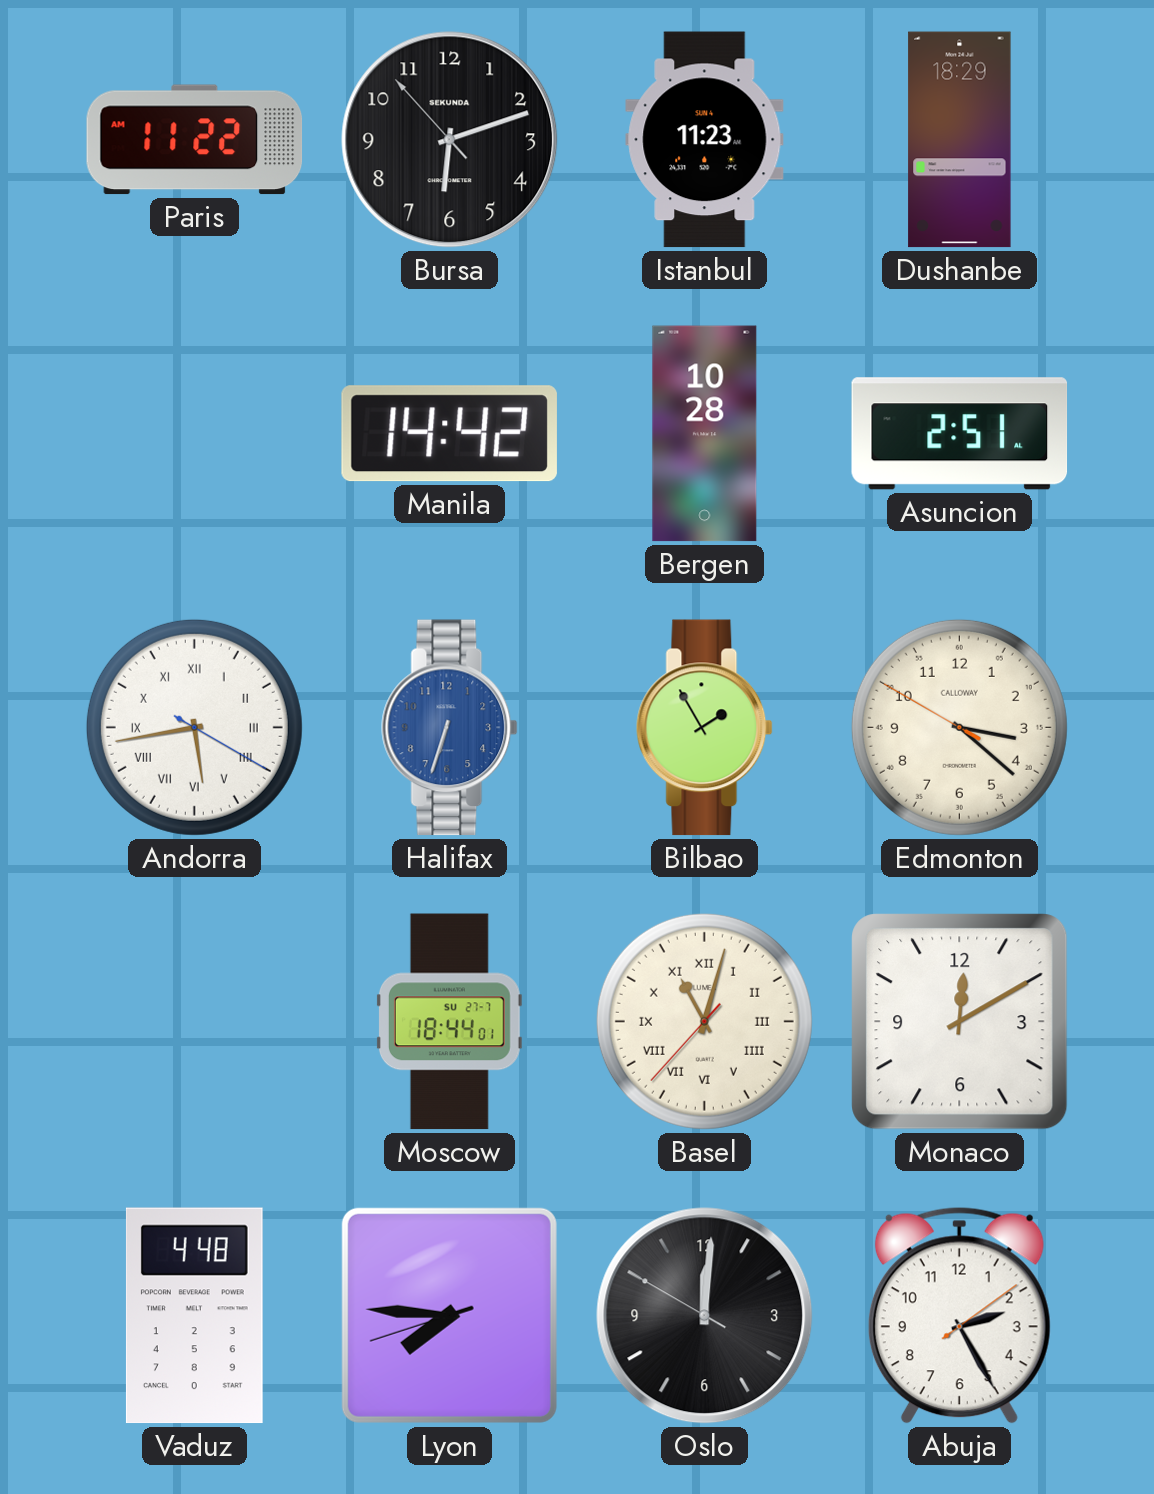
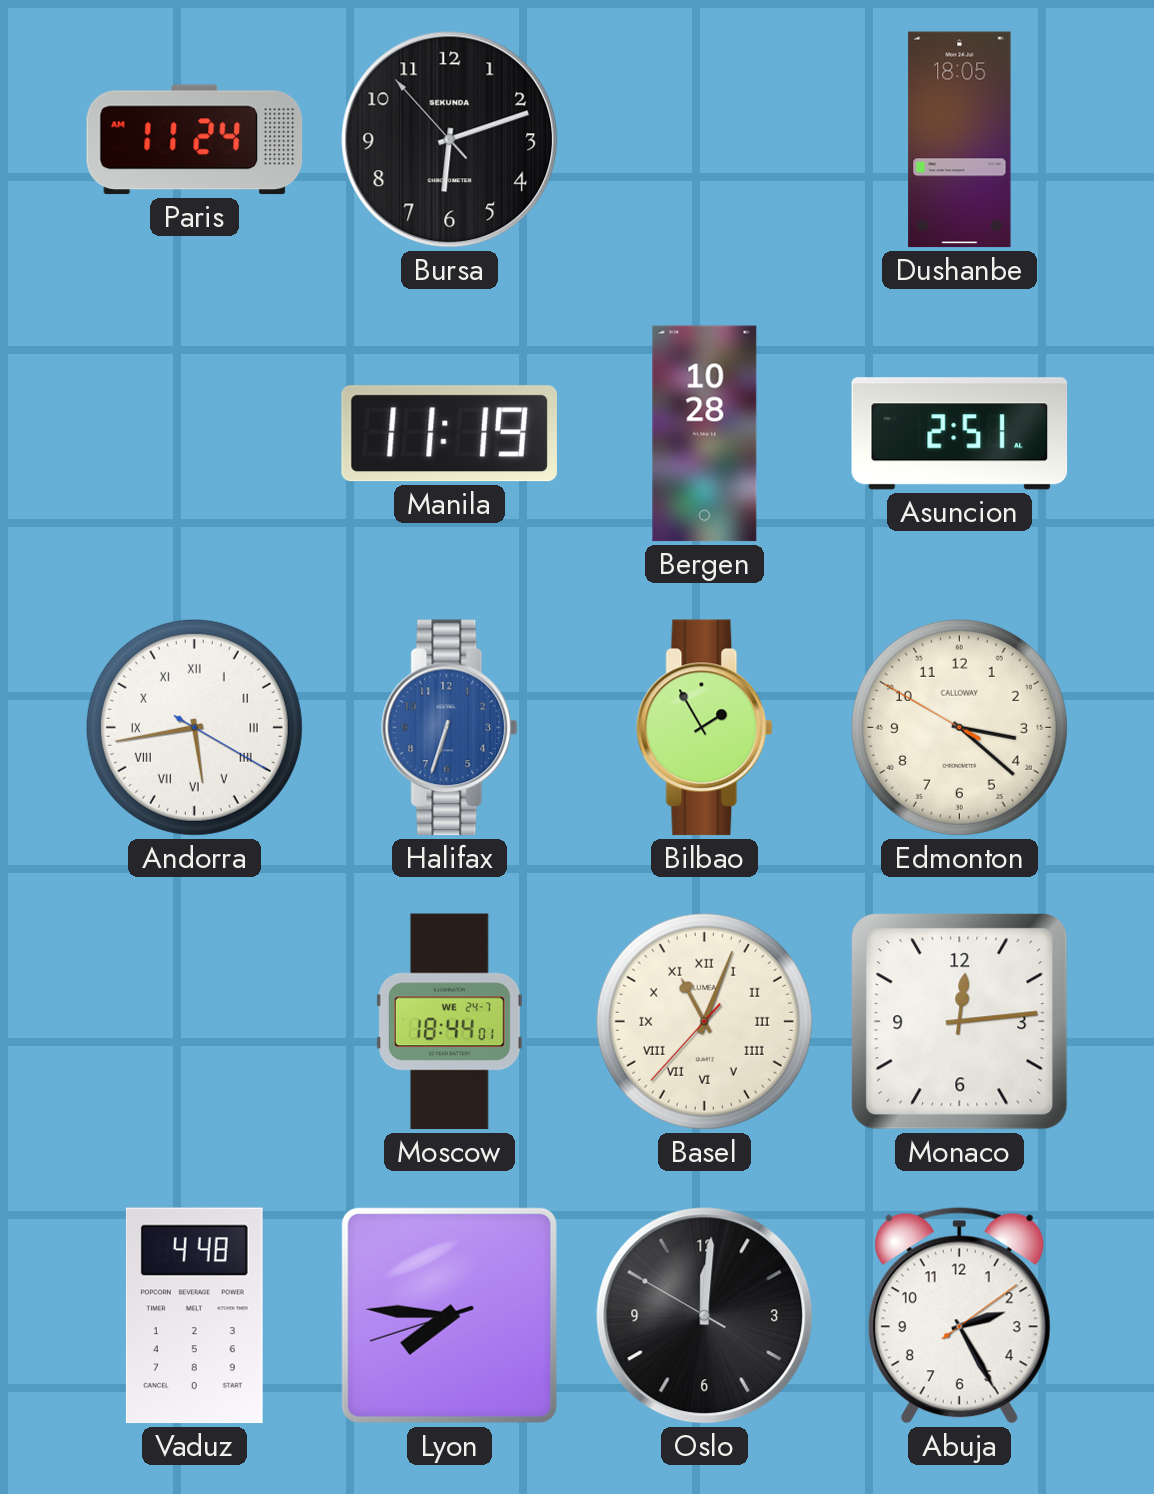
Paris: 11:22 -> 11:24 (195, 140)
Istanbul: 11:23 -> none (705, 140)
Dushanbe: 18:29 -> 18:05 (960, 140)
Manila: 14:42 -> 11:19 (449, 434)
Moscow date: SU 27-7 -> WE 24-7 (449, 1022)
Basel: 11:02 -> 11:03 (704, 1021)
Monaco: 12:10 -> 12:14 (960, 1022)
